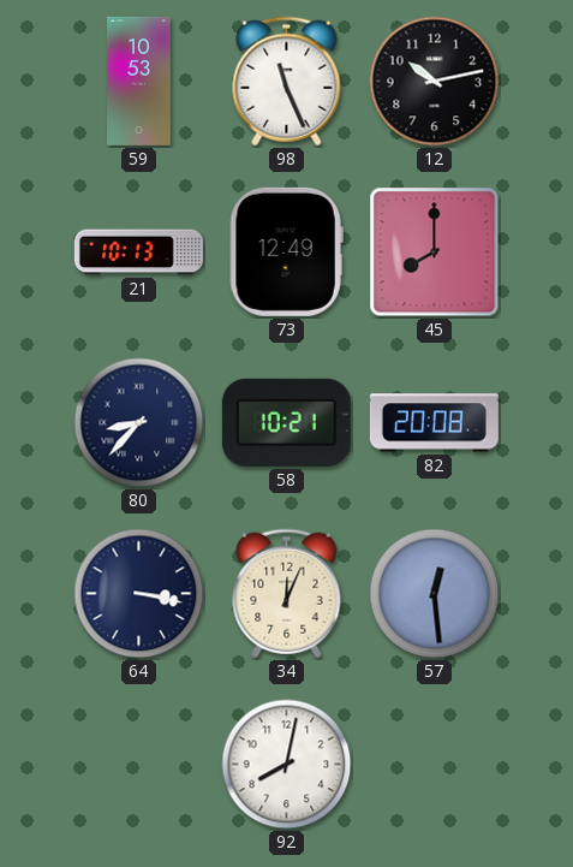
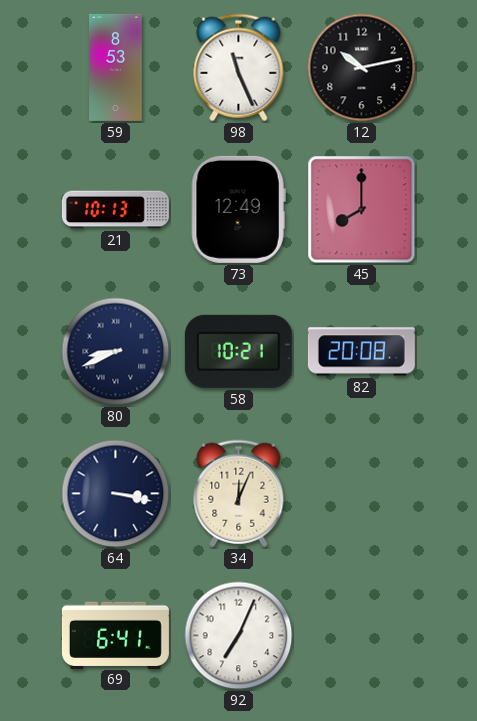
59: 10:53 -> 8:53 (116, 67)
80: 8:37 -> 8:41 (116, 352)
57: 12:29 -> none (435, 594)
69: none -> 6:41 (115, 635)
92: 8:02 -> 7:04 (239, 636)
